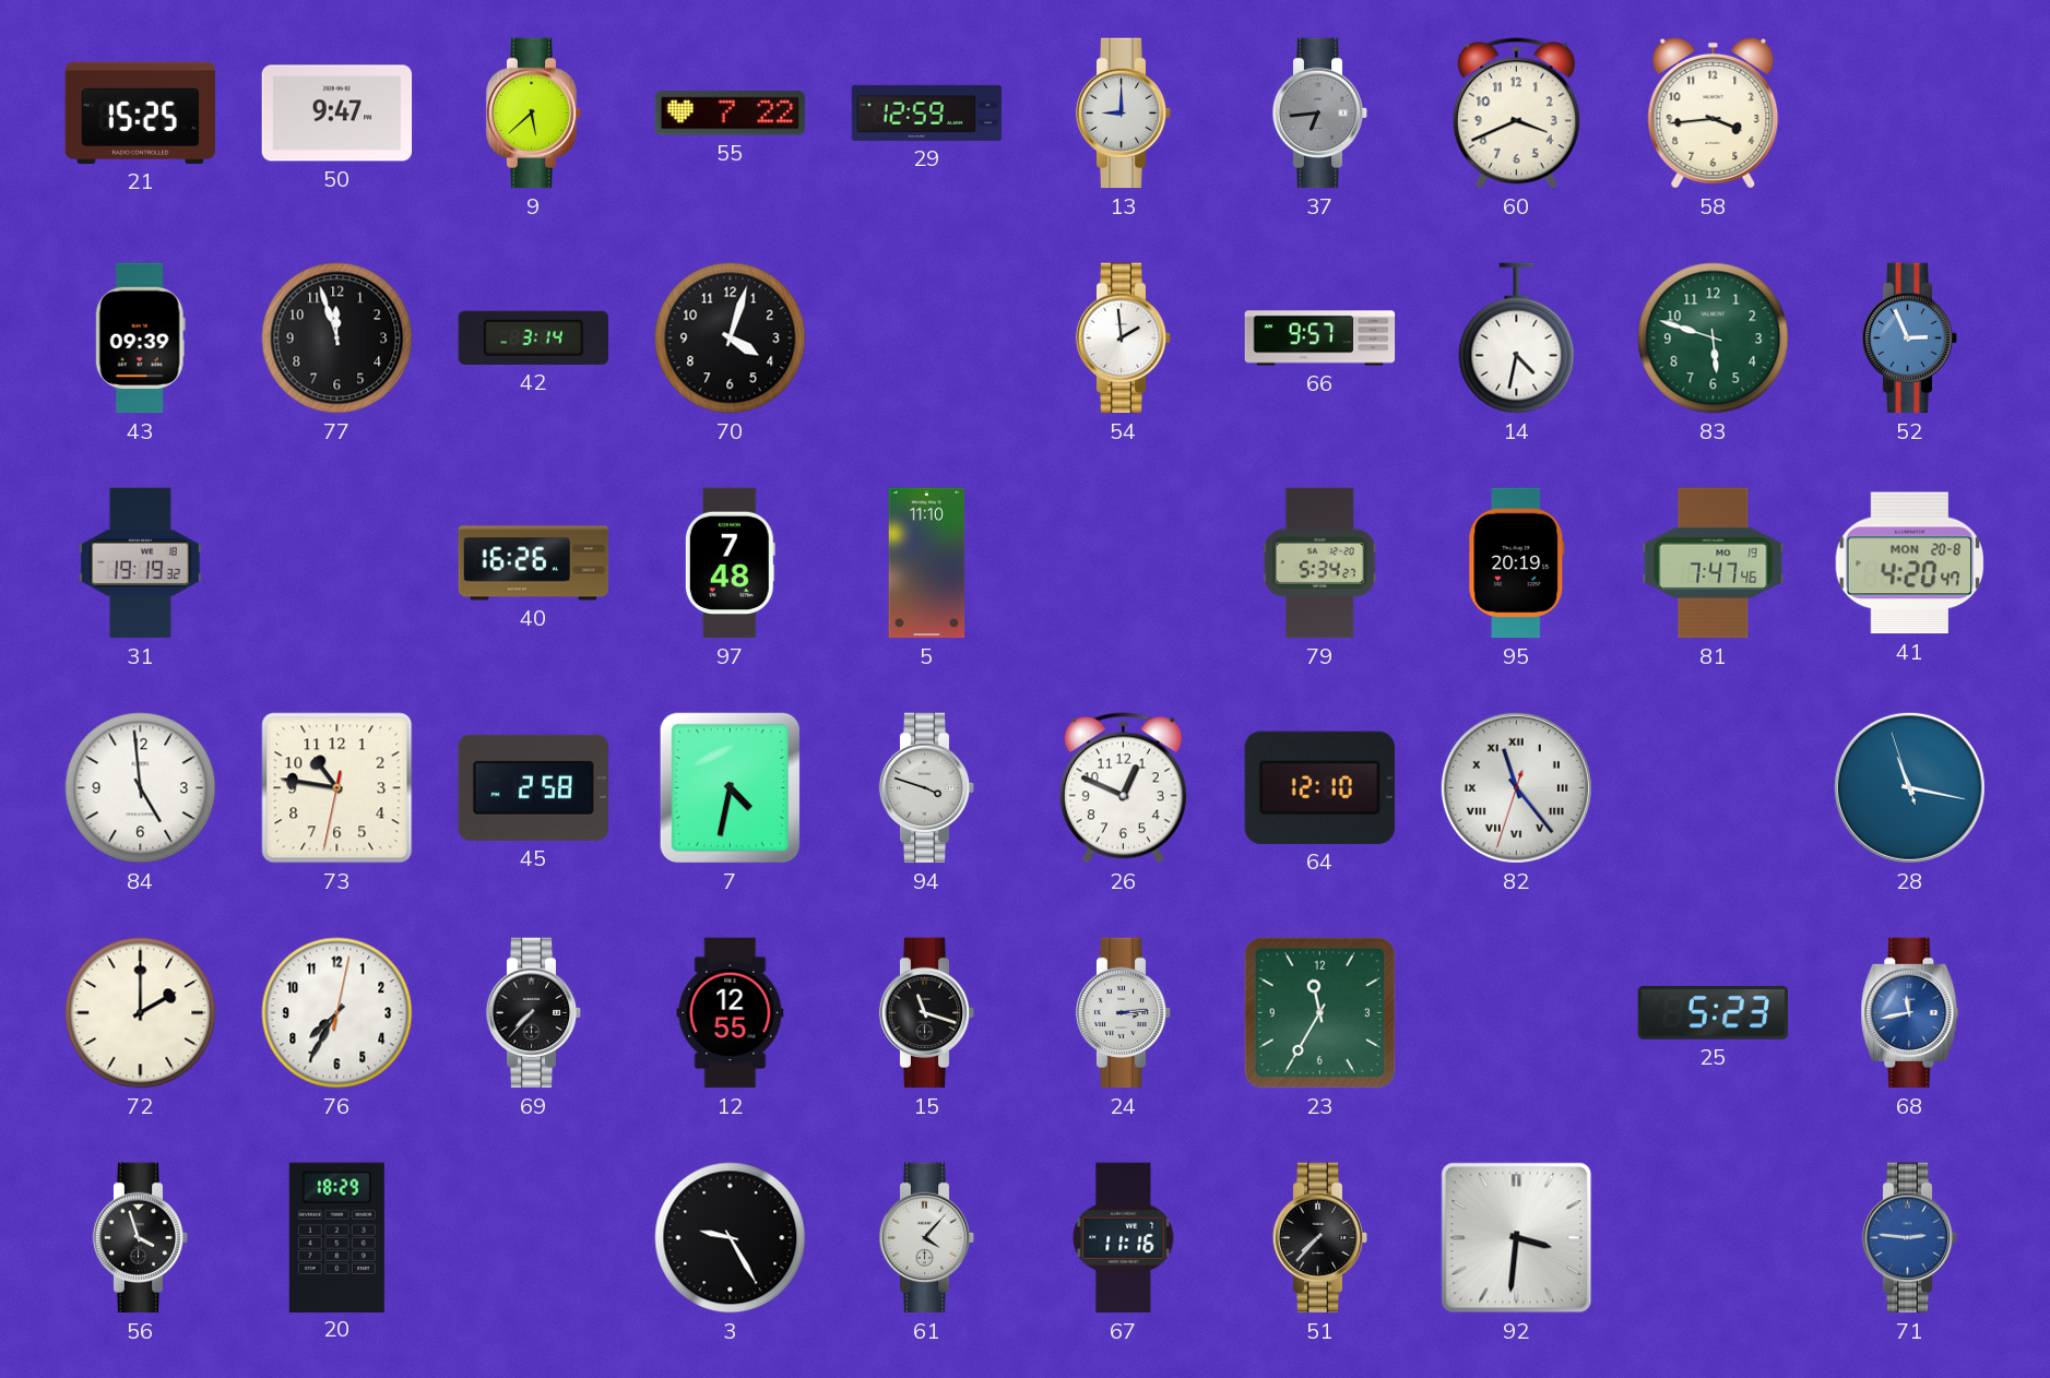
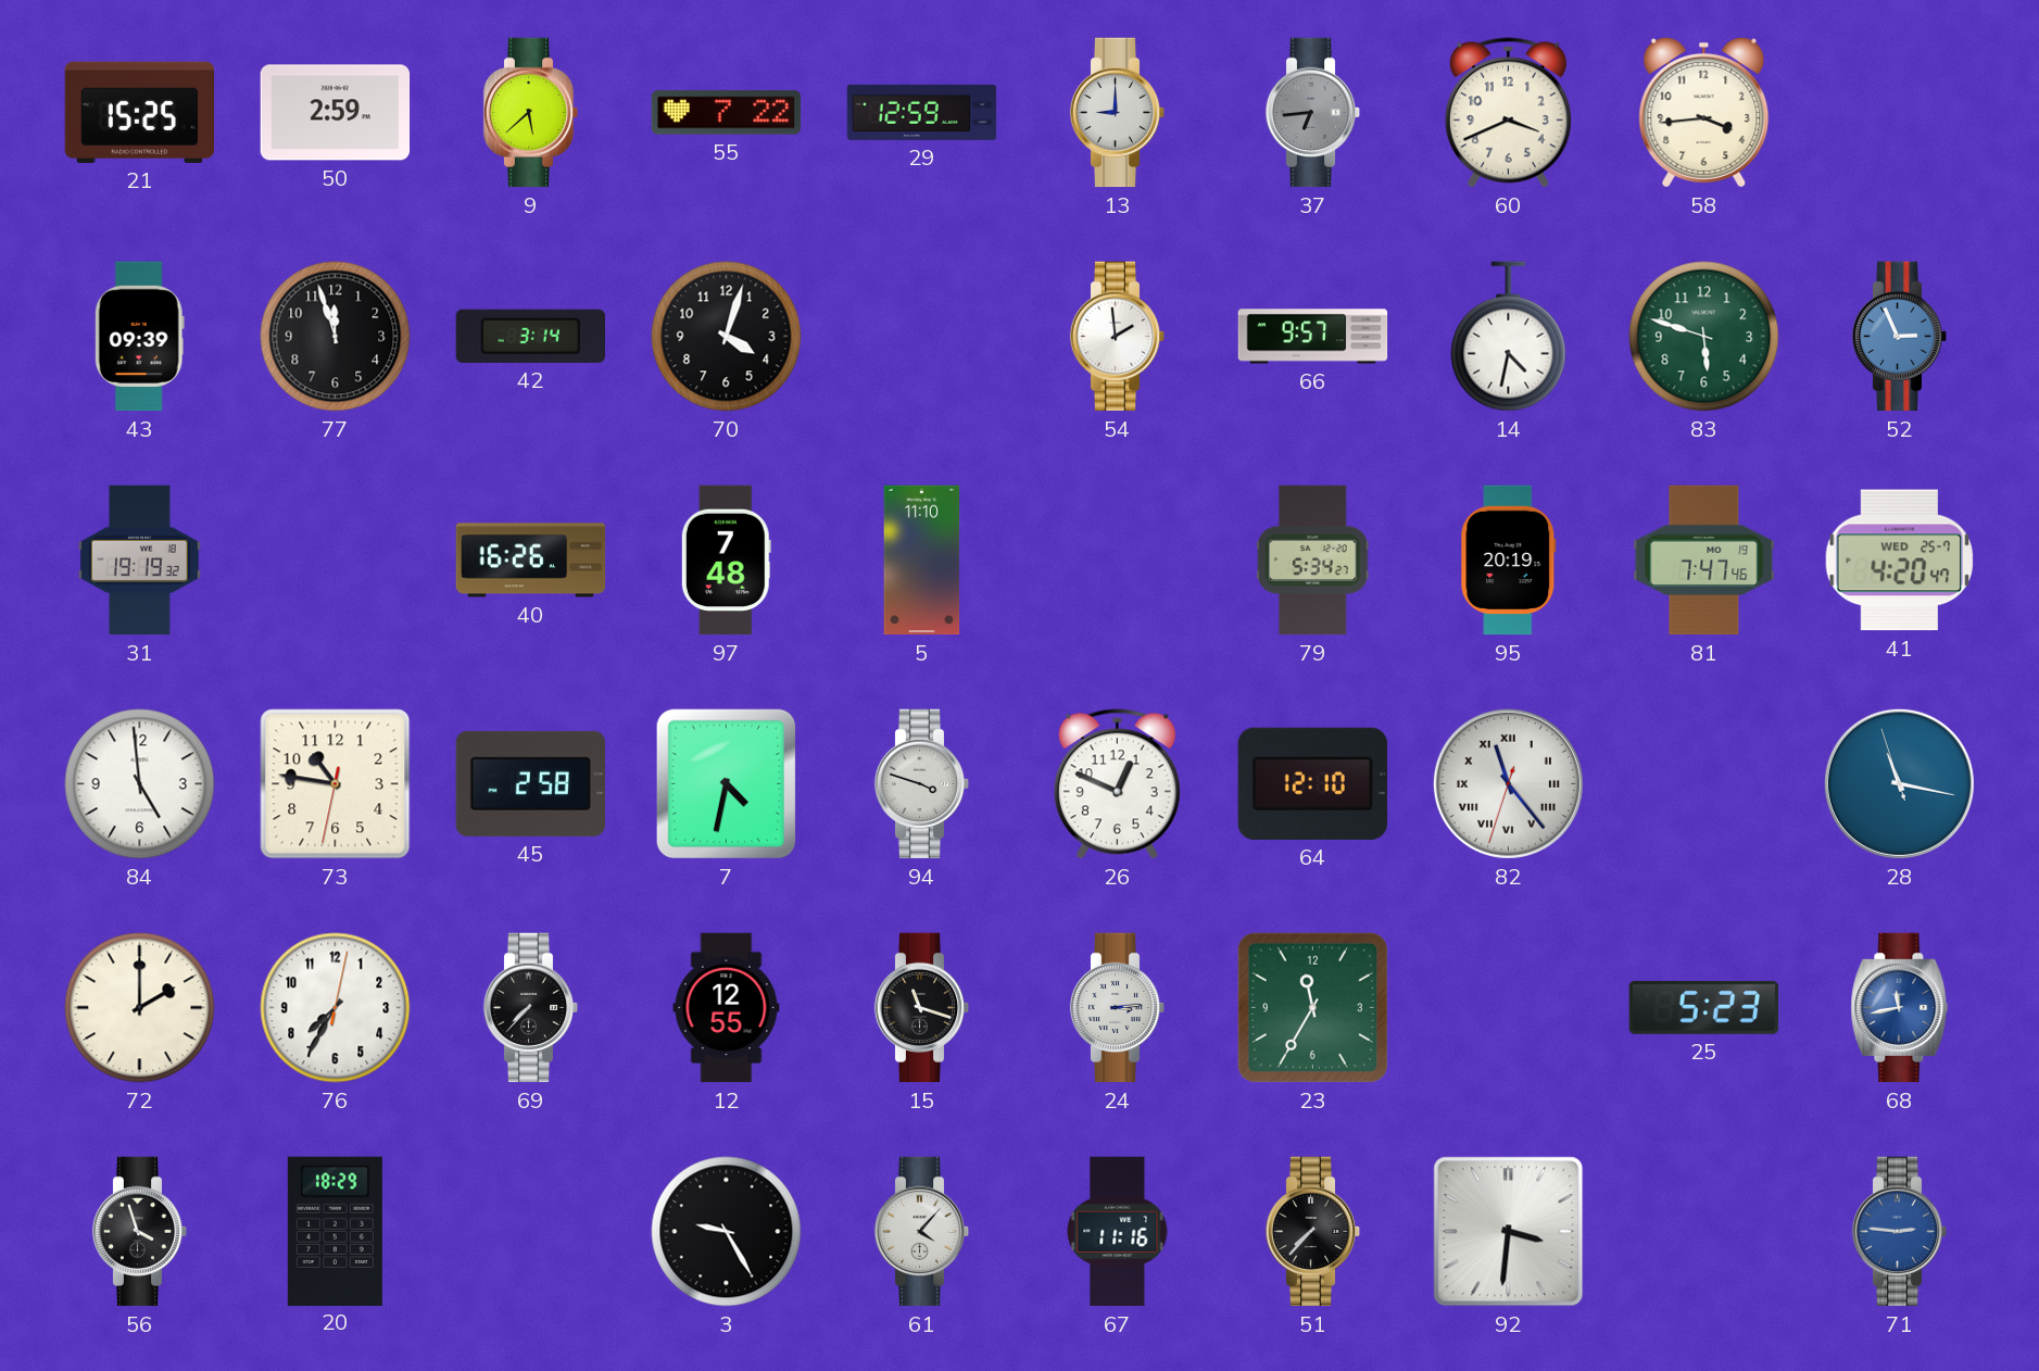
50: 9:47 -> 2:59 (336, 113)
41 date: MON 20-8 -> WED 25-7 (1899, 561)
